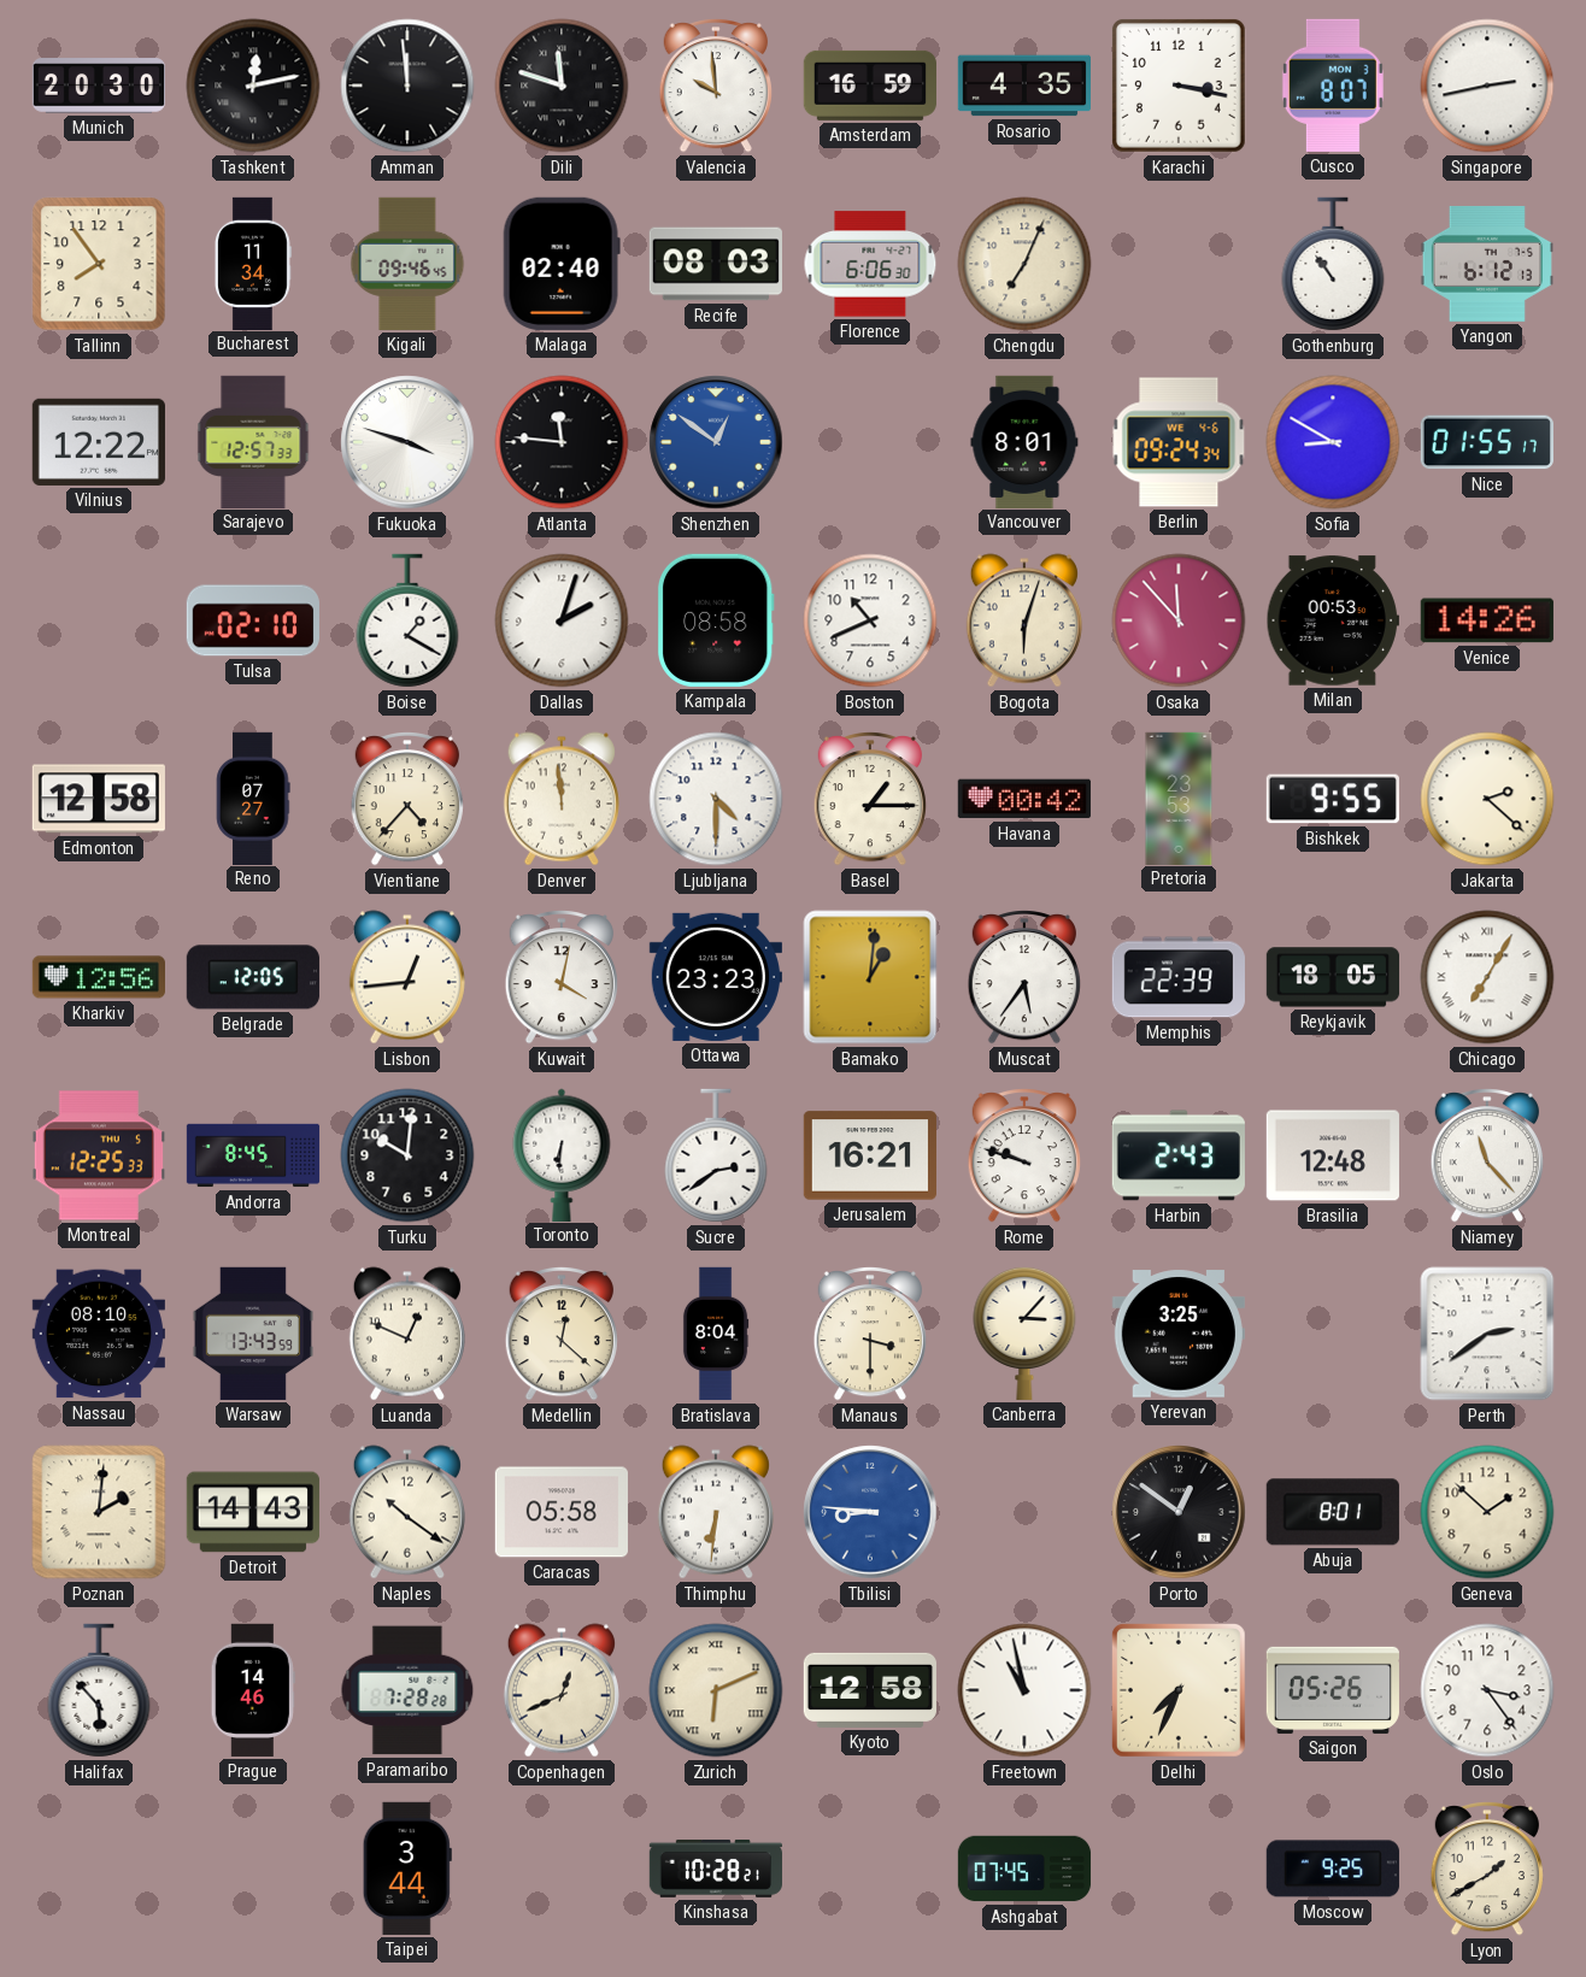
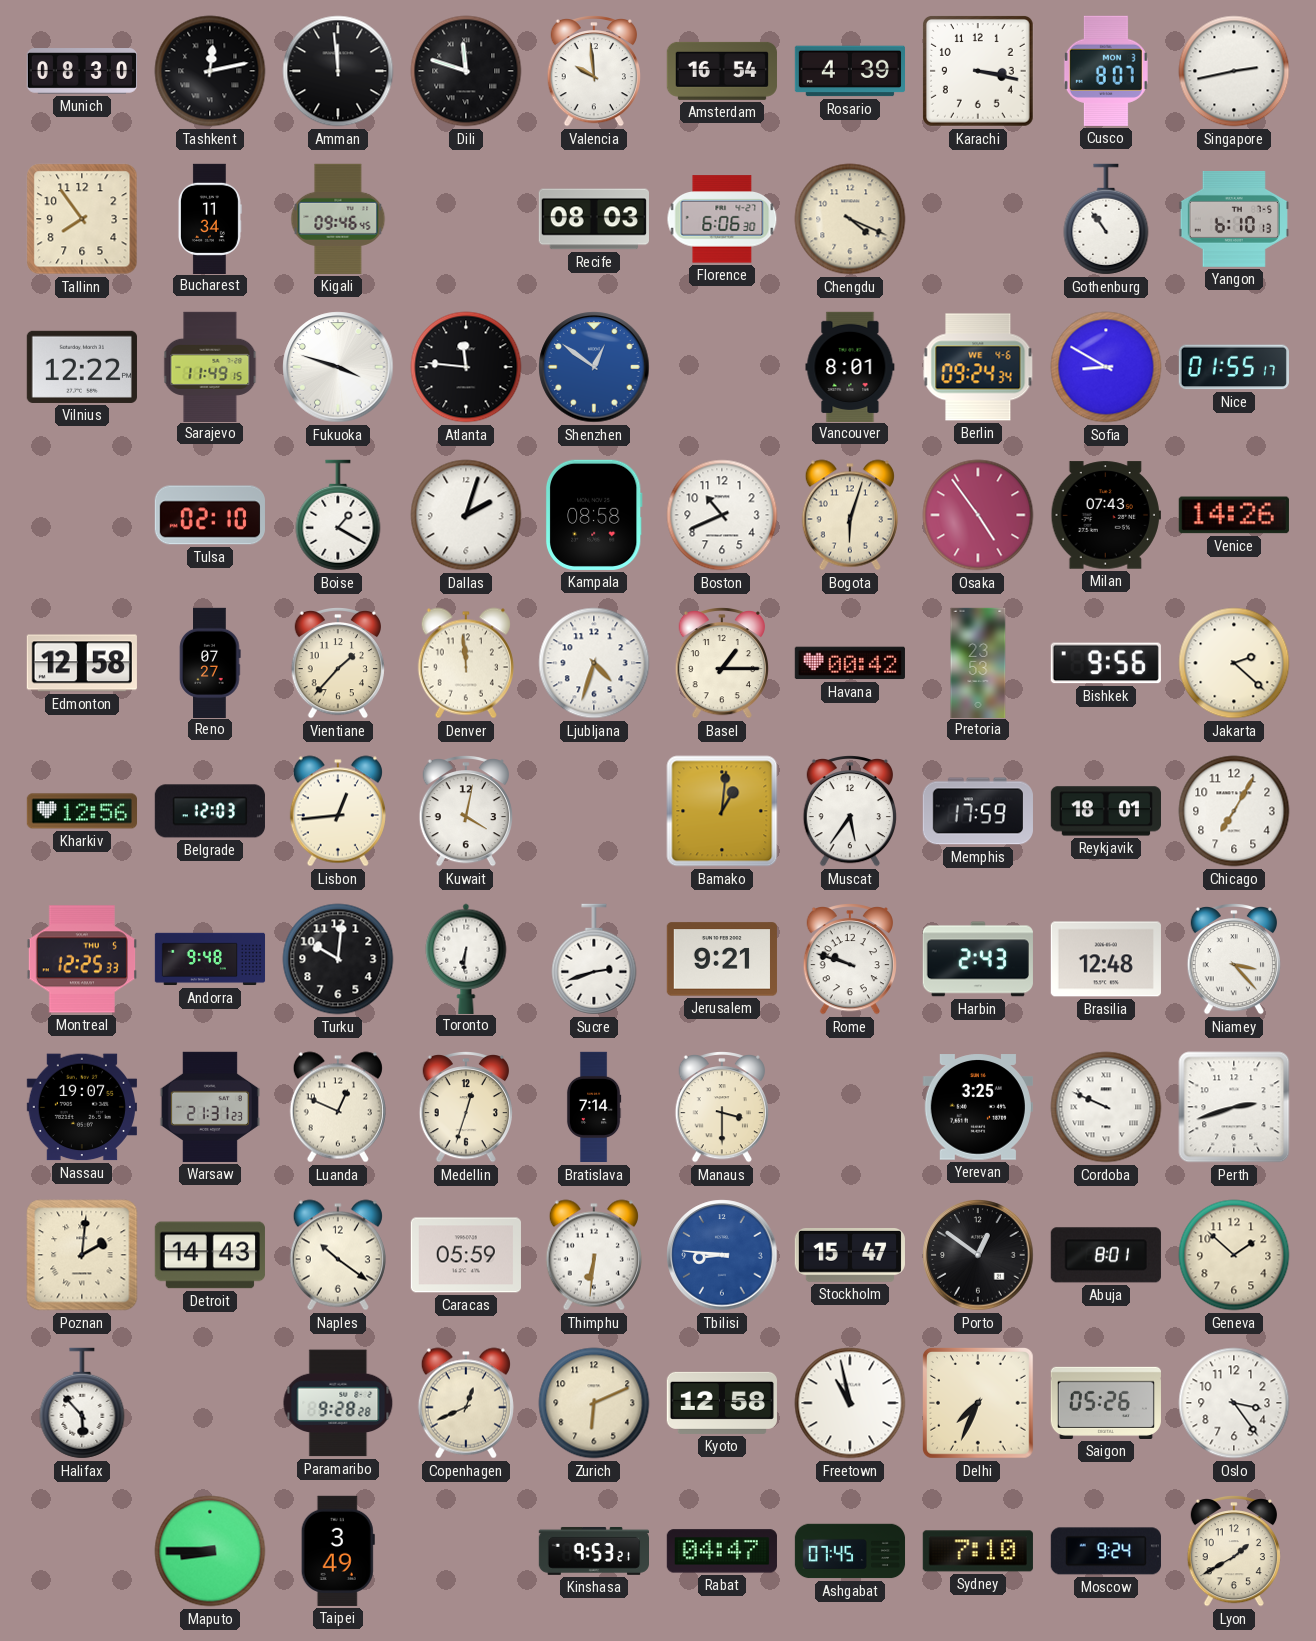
Munich: 20:30 -> 08:30 (81, 71)
Amsterdam: 16:59 -> 16:54 (722, 71)
Rosario: 4:35 -> 4:39 (849, 71)
Malaga: 02:40 -> none (562, 264)
Chengdu: 7:04 -> 4:19 (850, 219)
Yangon: 6:12 -> 6:10 (1234, 219)
Sarajevo: 12:57 -> 11:49 (210, 366)
Osaka: 11:53 -> 4:54 (978, 515)
Milan: 00:53 -> 07:43 (1106, 515)
Vientiane: 4:37 -> 1:37 (338, 664)
Ljubljana: 4:30 -> 4:33 (594, 663)
Bishkek: 9:55 -> 9:56 (1106, 663)
Belgrade: 12:05 -> 12:03 (210, 811)
Ottawa: 23:23 -> none (716, 977)
Memphis: 22:39 -> 17:59 (978, 811)
Reykjavik: 18:05 -> 18:01 (1105, 811)
Chicago numerals: Roman -> Arabic (1234, 811)
Andorra: 8:45 -> 9:48 (210, 959)
Sucre: 2:39 -> 2:42 (594, 959)
Jerusalem: 16:21 -> 9:21 (722, 959)
Niamey: 11:23 -> 3:23 (1234, 960)
Nassau: 08:10 -> 19:07 (82, 1107)
Warsaw: 13:43 -> 21:31 (210, 1107)
Medellin: 12:22 -> 12:33 (466, 1108)
Bratislava: 8:04 -> 7:14 (594, 1107)
Canberra: 3:07 -> none (1024, 1332)
Cordoba: none -> 9:49 (1106, 1107)
Perth: 2:39 -> 2:42 (1234, 1107)
Caracas: 05:58 -> 05:59 (466, 1255)
Stockholm: none -> 15:47 (849, 1256)
Prague: 14:46 -> none (253, 1690)
Paramaribo: 7:28 -> 9:28 (338, 1403)
Zurich numerals: Roman -> Arabic (594, 1403)
Maputo: none -> 8:45 (210, 1551)
Taipei: 3:44 -> 3:49 (338, 1551)
Kinshasa: 10:28 -> 9:53 (593, 1551)
Rabat: none -> 04:47 (722, 1551)
Sydney: none -> 7:10 (978, 1551)
Moscow: 9:25 -> 9:24 (1106, 1551)
